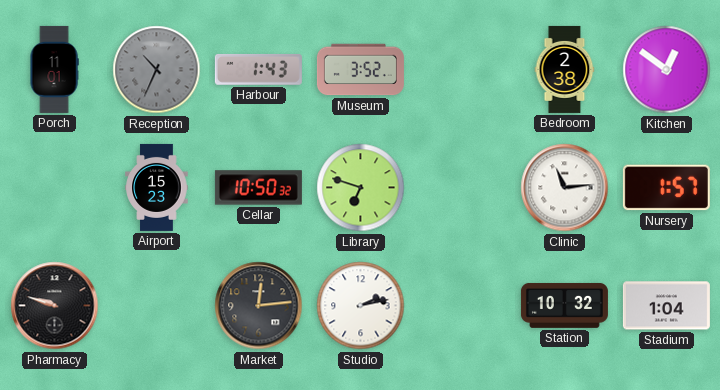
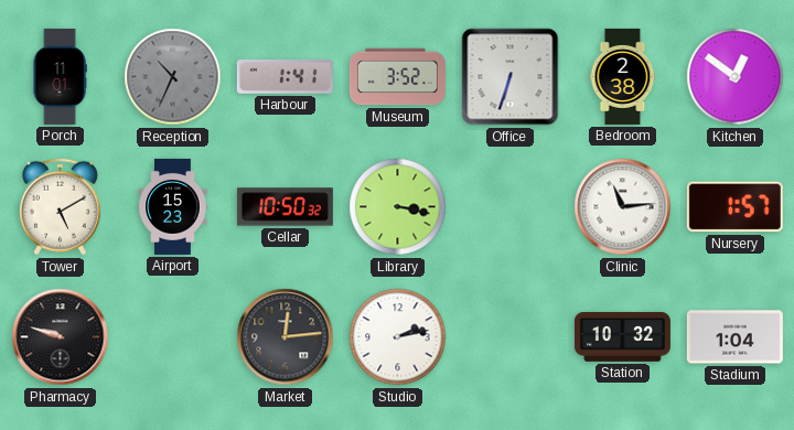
Harbour: 1:43 -> 1:41 (285, 76)
Office: none -> 6:33 (511, 77)
Tower: none -> 5:10 (60, 207)
Library: 6:48 -> 3:17 (398, 207)
